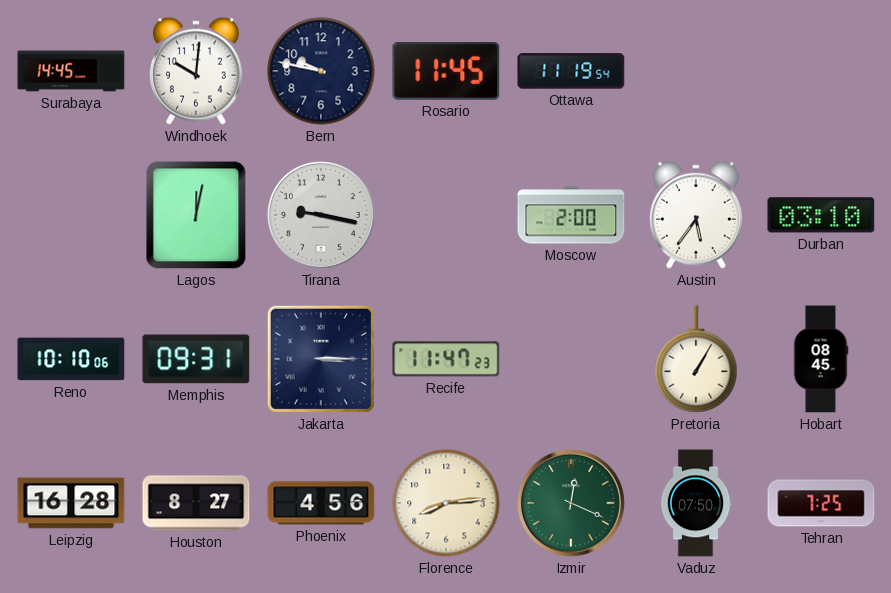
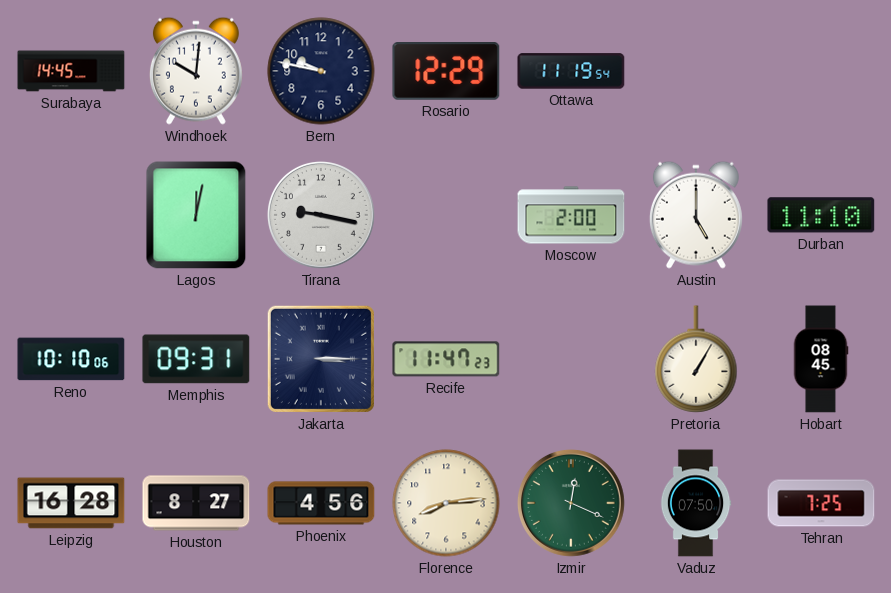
Rosario: 11:45 -> 12:29 (446, 72)
Austin: 5:36 -> 5:00 (696, 215)
Durban: 03:10 -> 11:10 (821, 215)
